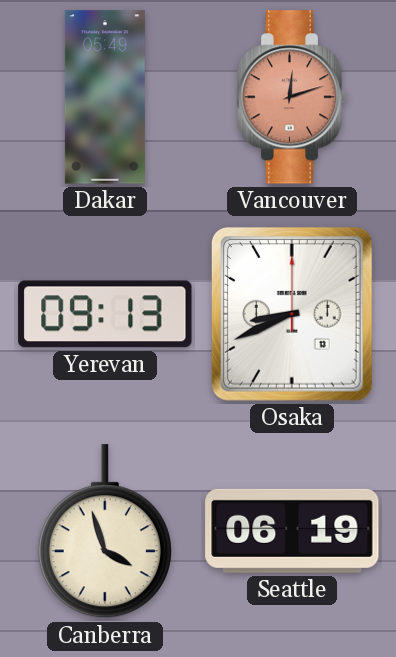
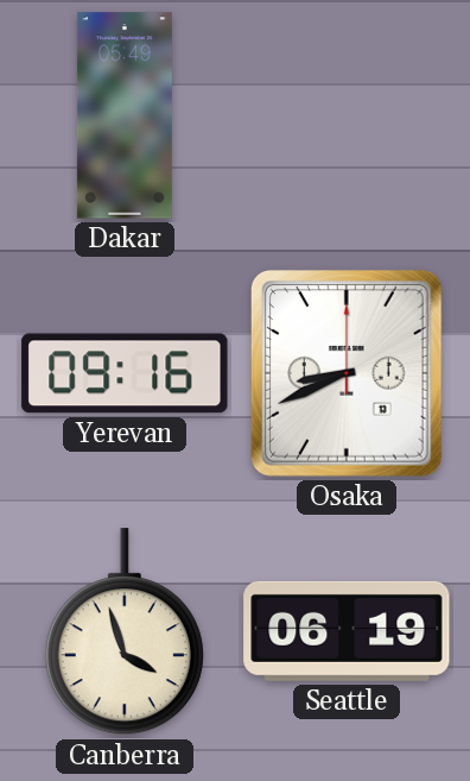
Vancouver: 12:12 -> none (292, 97)
Yerevan: 09:13 -> 09:16 (125, 373)
